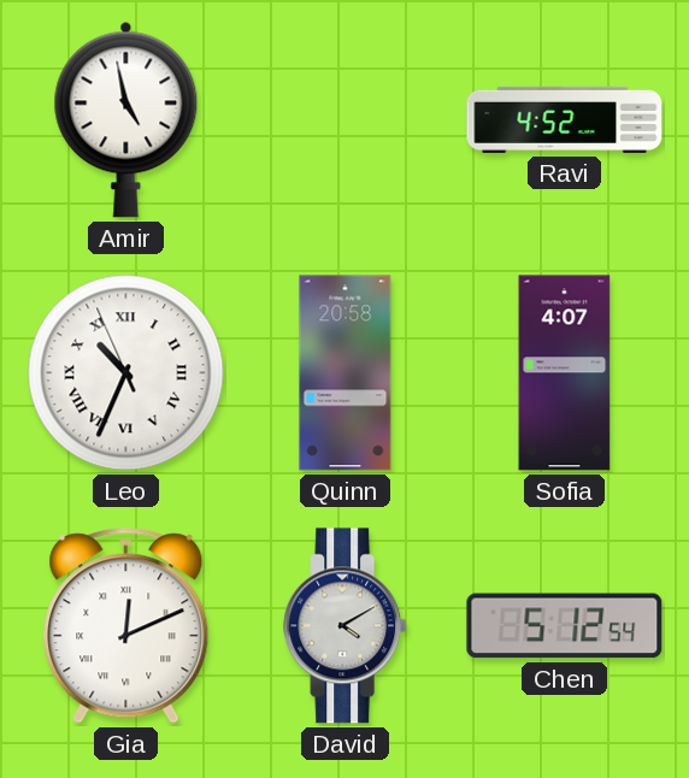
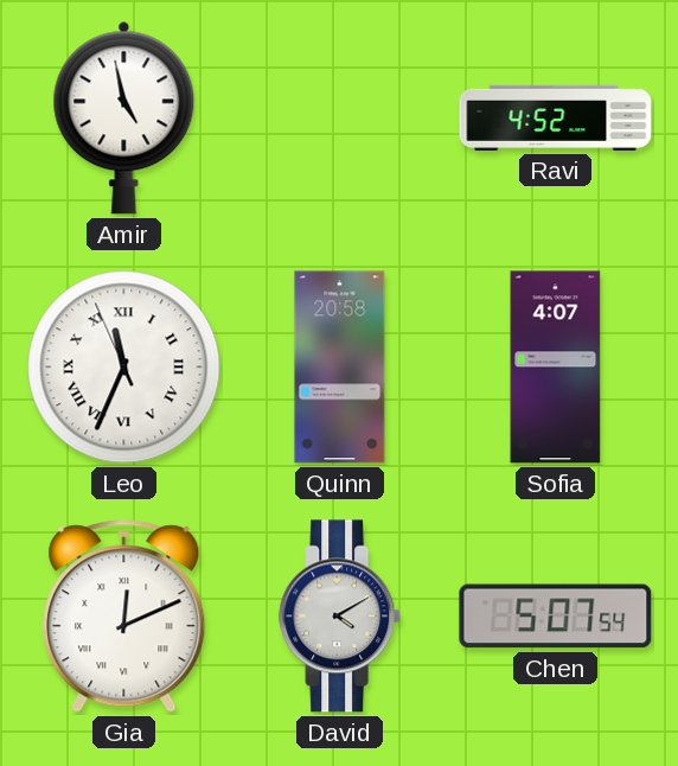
Leo: 10:33 -> 11:33 (124, 368)
Chen: 5:12 -> 5:07 (556, 617)
